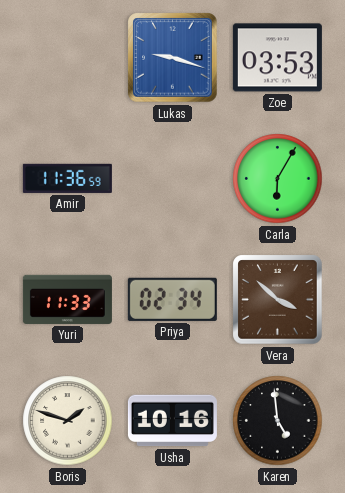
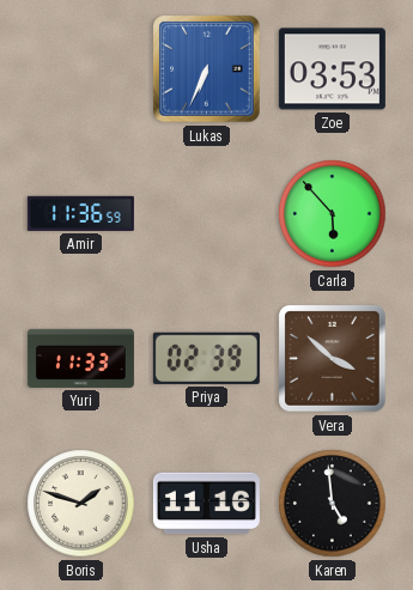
Lukas: 9:18 -> 6:34 (207, 69)
Carla: 6:05 -> 5:53 (333, 214)
Priya: 02:34 -> 02:39 (206, 358)
Usha: 10:16 -> 11:16 (206, 504)
